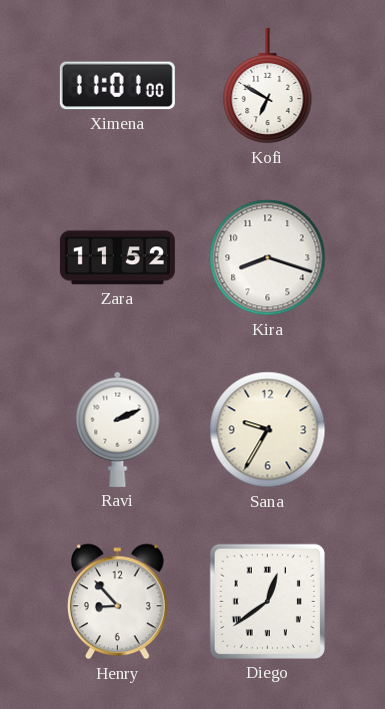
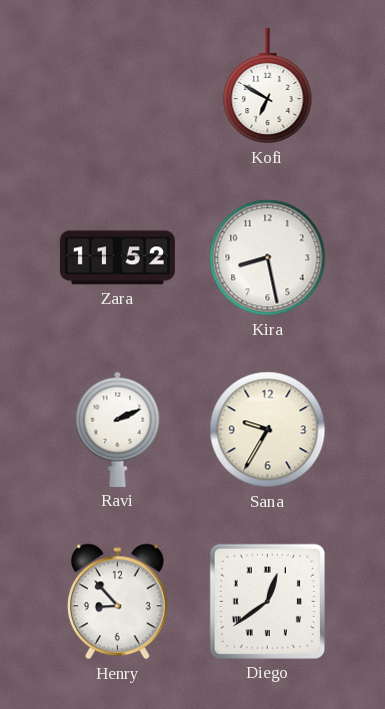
Ximena: 11:01 -> none (117, 86)
Kira: 8:18 -> 8:28 (268, 258)
